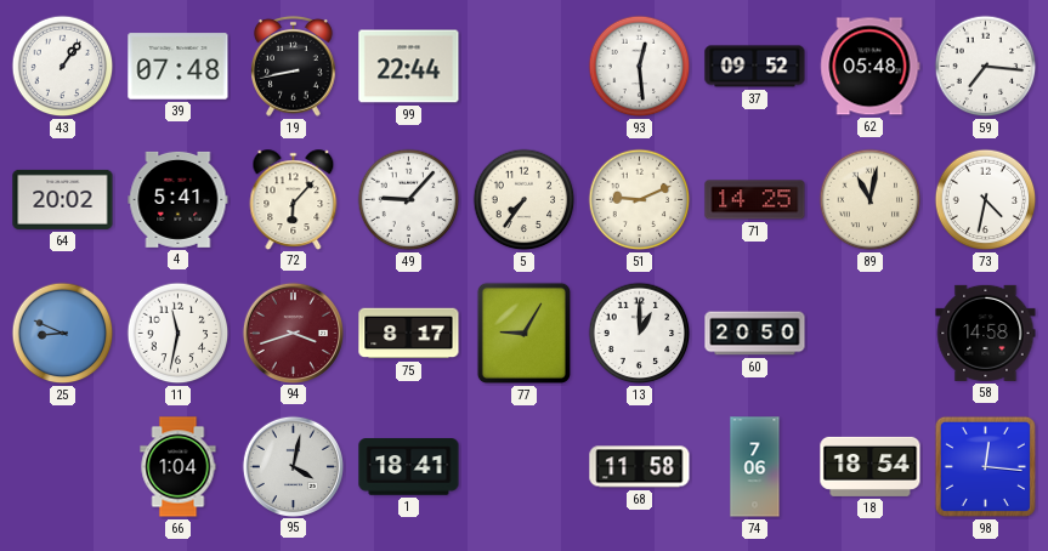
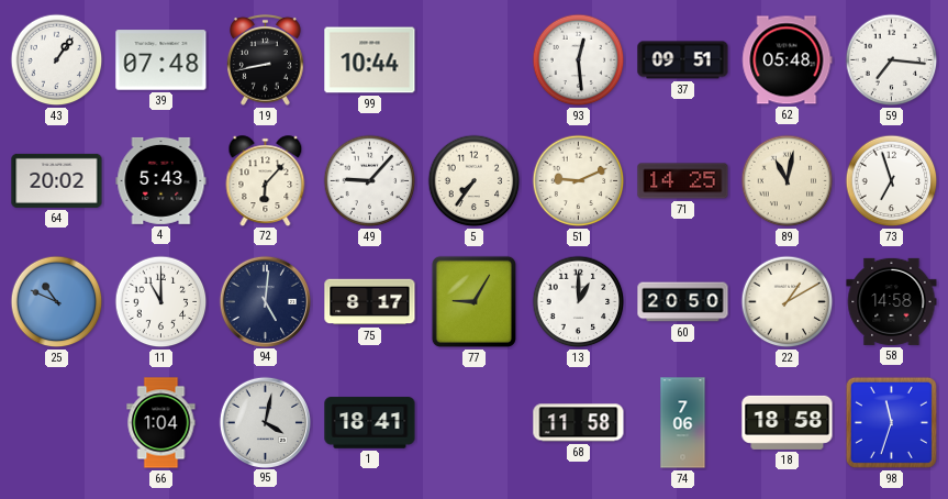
99: 22:44 -> 10:44 (370, 60)
37: 09:52 -> 09:51 (683, 60)
4: 5:41 -> 5:43 (161, 180)
73: 4:32 -> 6:57 (892, 181)
25: 8:49 -> 10:49 (57, 302)
11: 11:32 -> 11:00 (161, 302)
94: 3:42 -> 5:01 (265, 301)
94 dial: burgundy -> navy (265, 301)
22: none -> 1:10 (788, 302)
18: 18:54 -> 18:58 (788, 422)
98: 12:16 -> 11:33 (891, 422)
